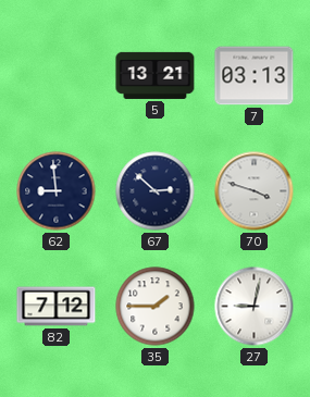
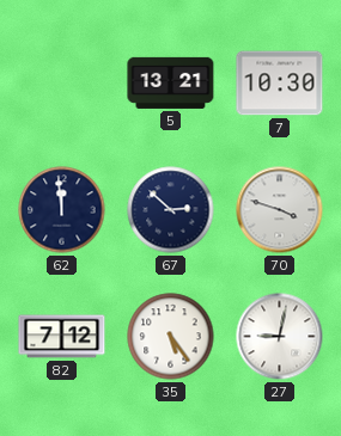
7: 03:13 -> 10:30 (280, 84)
62: 8:59 -> 11:59 (62, 210)
35: 1:45 -> 5:24 (171, 337)
